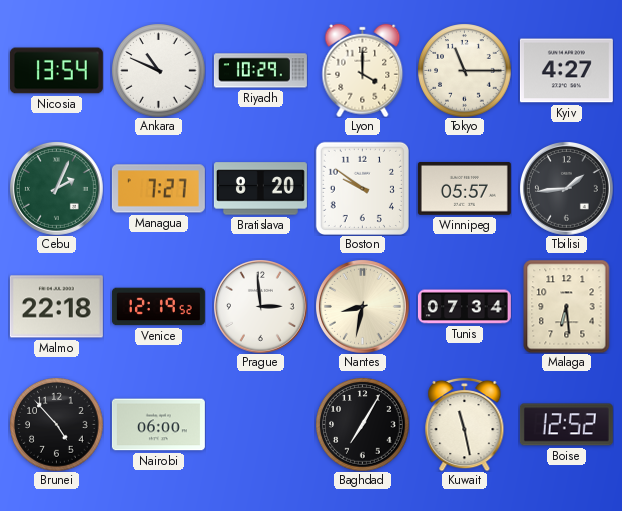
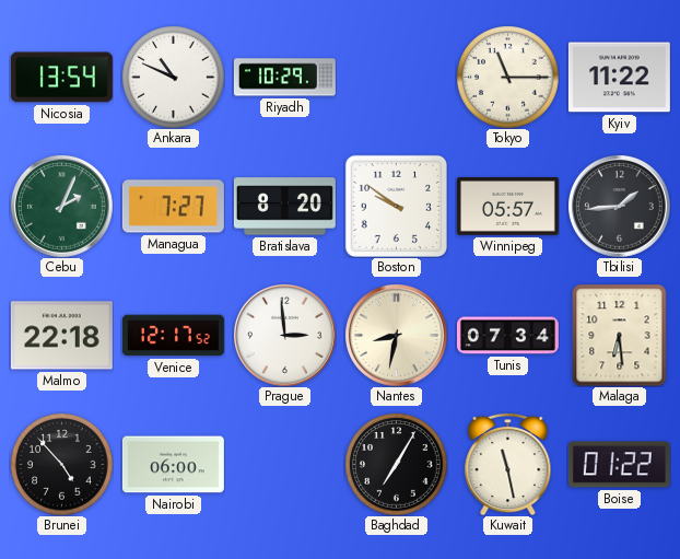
Lyon: 4:00 -> none (363, 70)
Kyiv: 4:27 -> 11:22 (619, 78)
Venice: 12:19 -> 12:17 (173, 336)
Boise: 12:52 -> 01:22 (619, 465)
